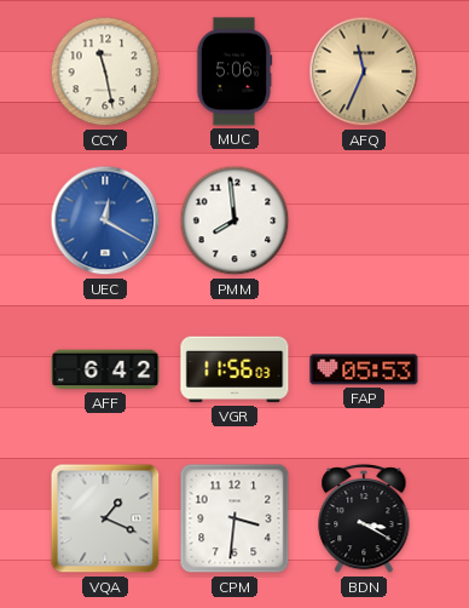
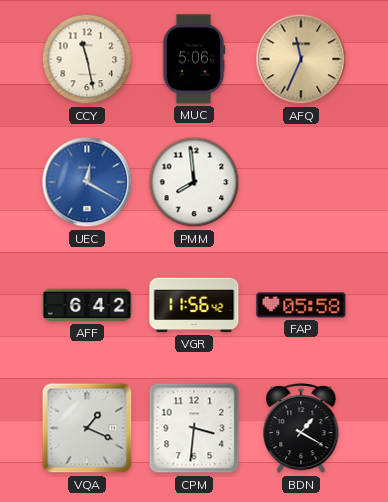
VGR: 11:56:03 -> 11:56:42 (194, 305)
FAP: 05:53 -> 05:58 (301, 305)
BDN: 3:20 -> 1:20 (301, 429)
